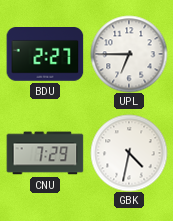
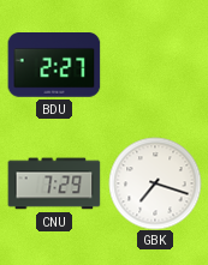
UPL: 6:45 -> none (129, 54)
GBK: 4:32 -> 7:18 (155, 183)
